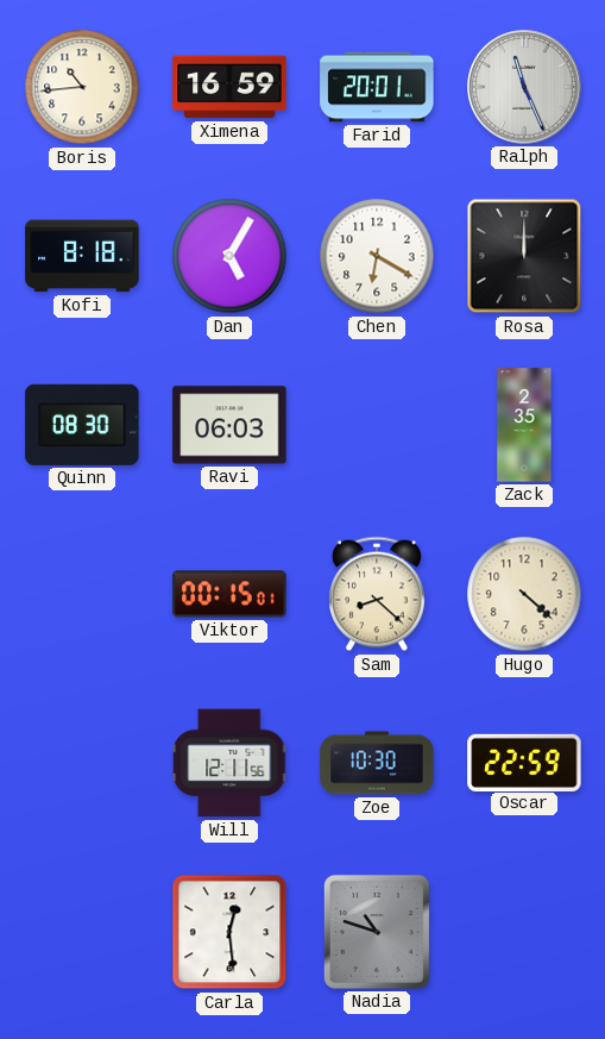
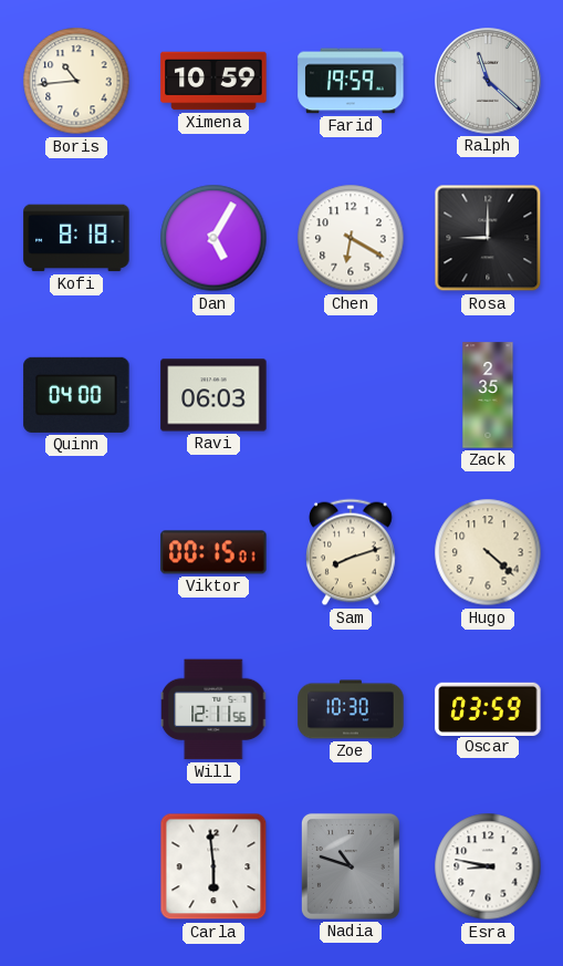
Ximena: 16:59 -> 10:59 (213, 81)
Farid: 20:01 -> 19:59 (351, 81)
Ralph: 11:26 -> 11:22 (488, 81)
Rosa: 12:00 -> 9:00 (488, 238)
Quinn: 08:30 -> 04:00 (76, 395)
Sam: 8:22 -> 8:12 (352, 552)
Oscar: 22:59 -> 03:59 (488, 708)
Carla: 12:29 -> 5:59 (213, 866)
Esra: none -> 8:47 (488, 866)
